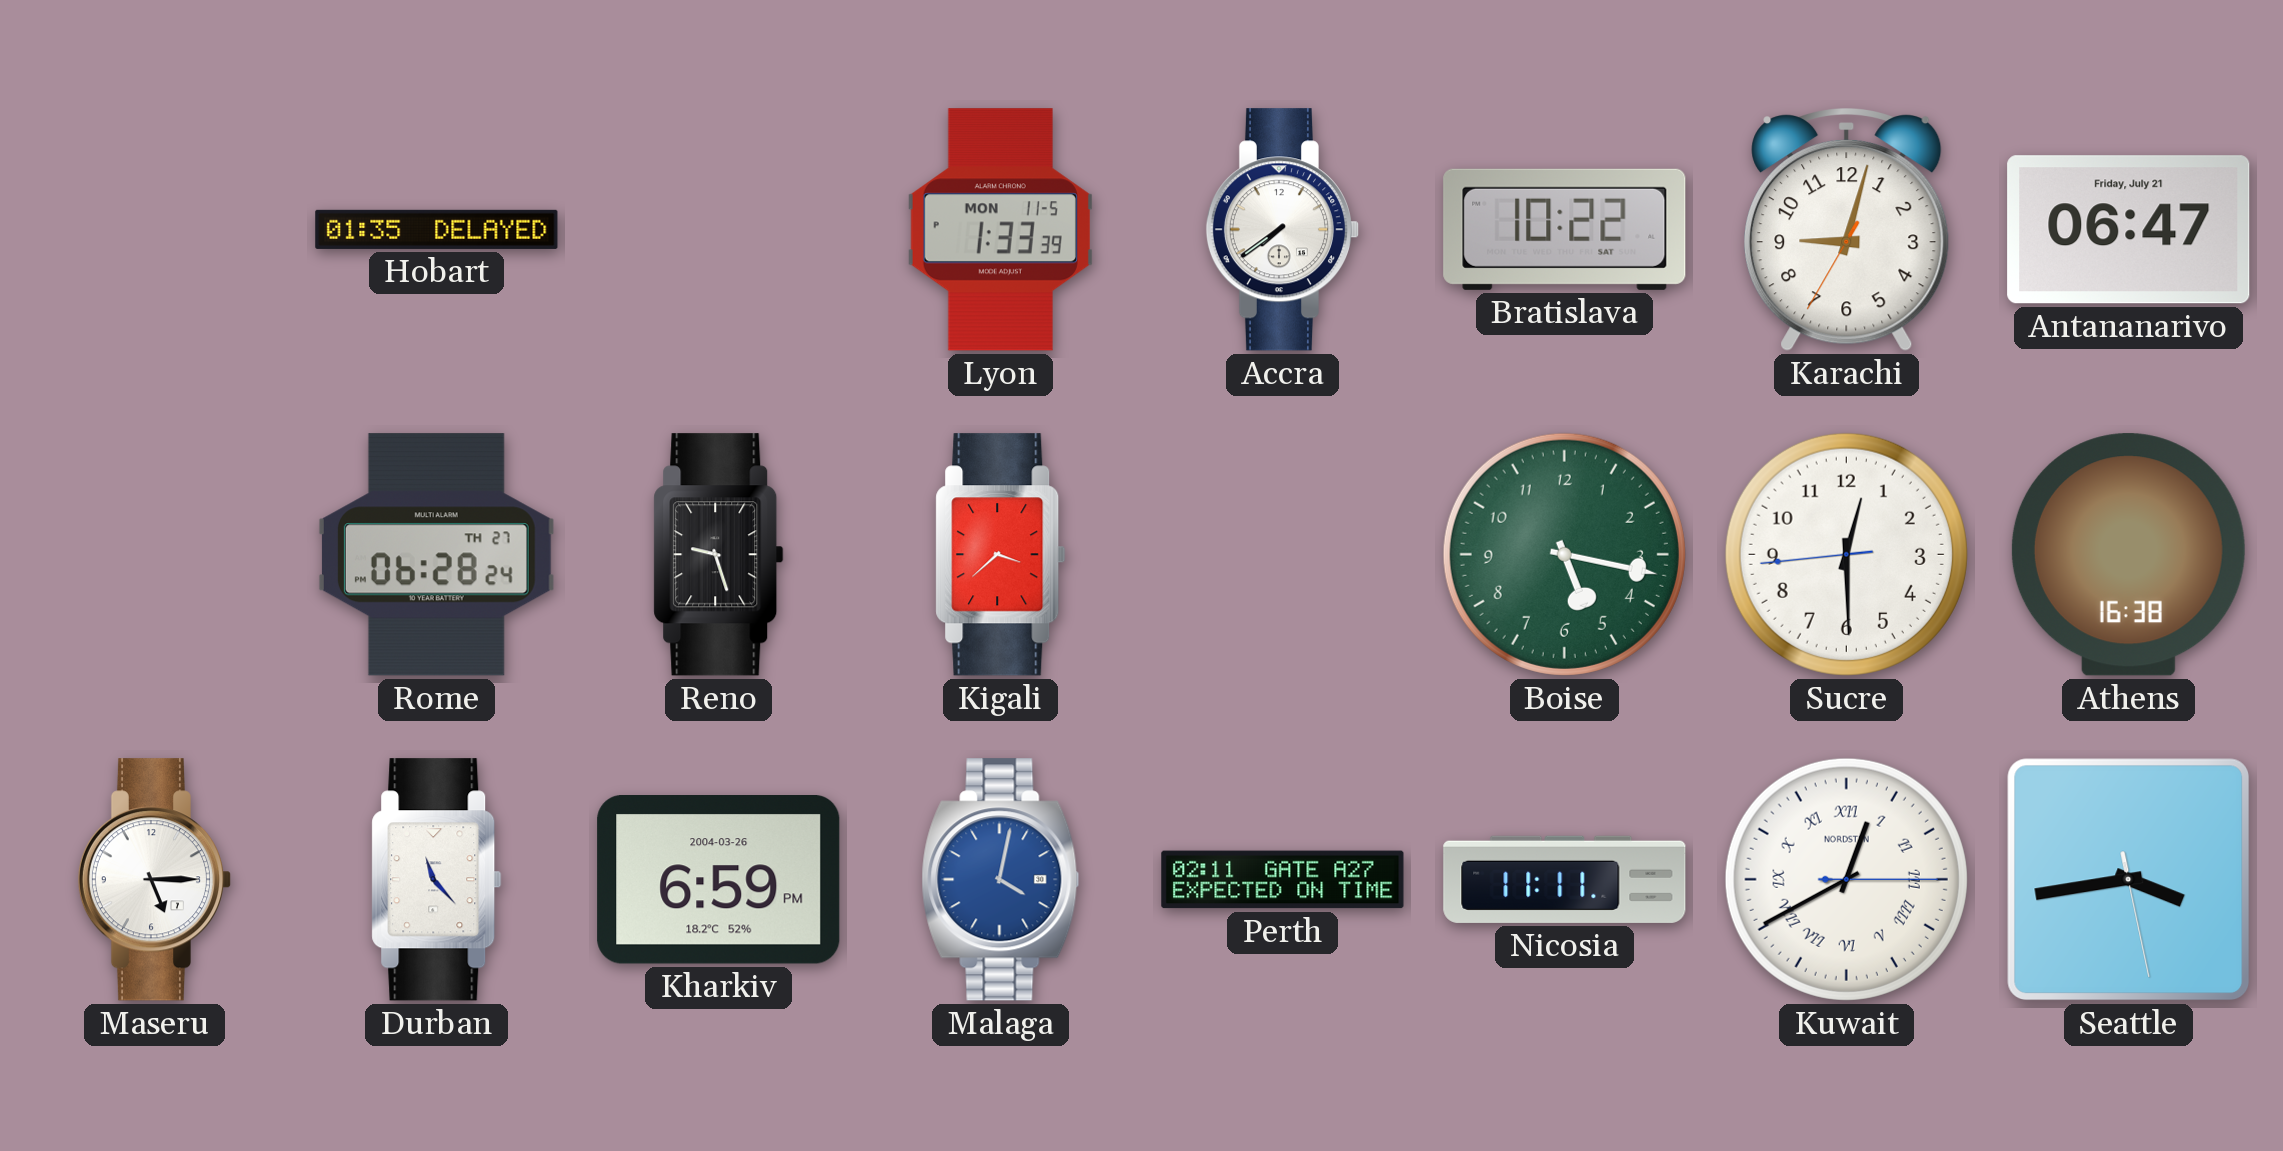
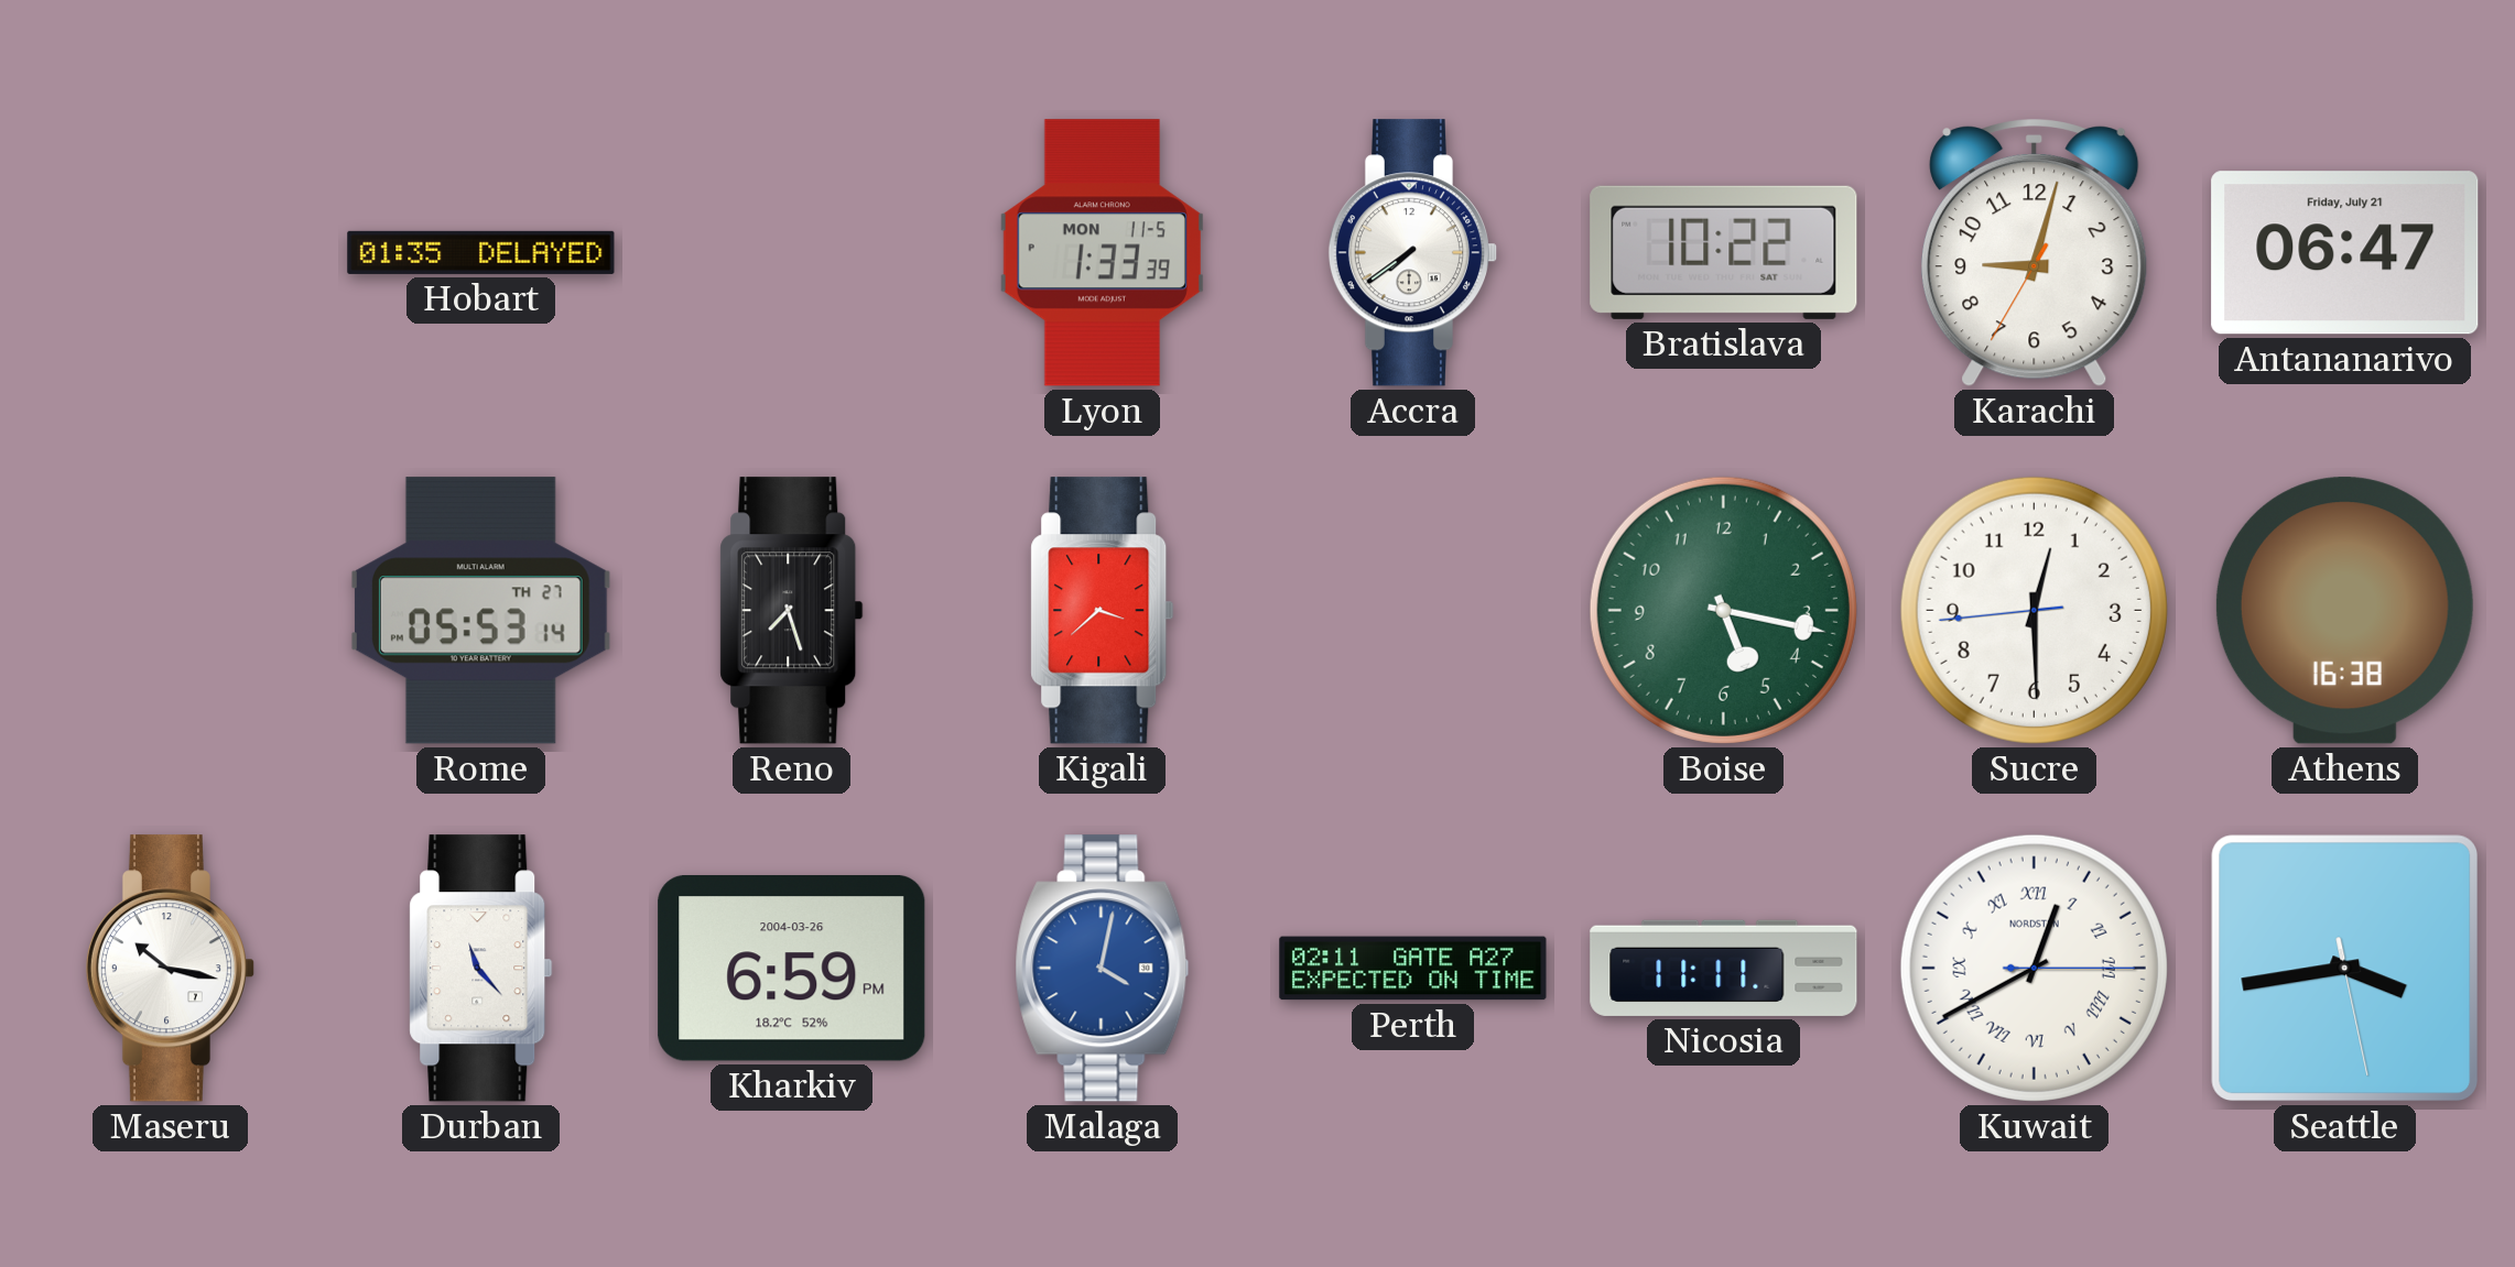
Rome: 06:28 -> 05:53 (480, 611)
Reno: 9:27 -> 7:27 (792, 611)
Maseru: 5:15 -> 10:17 (171, 969)
